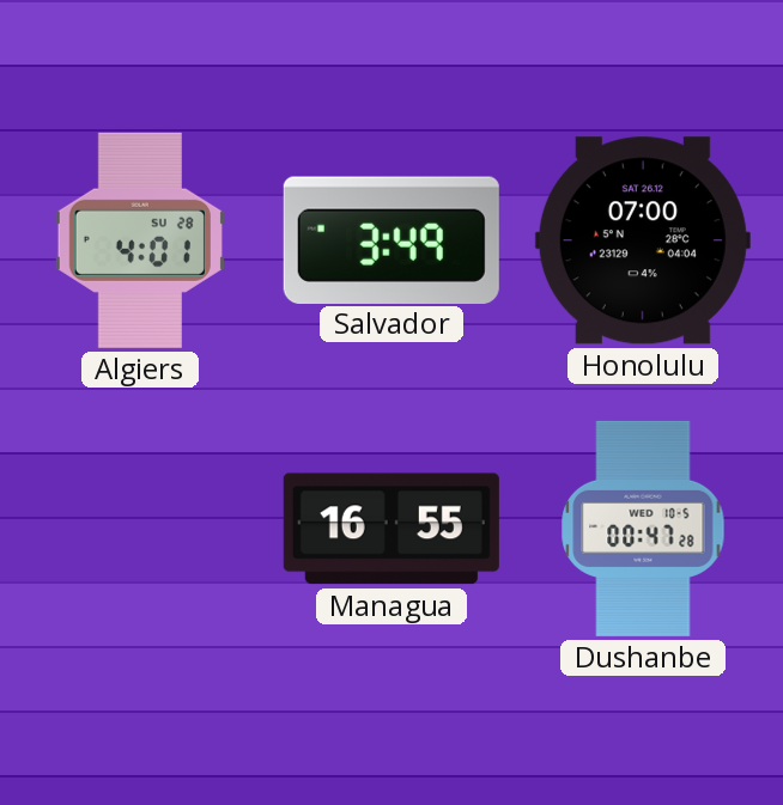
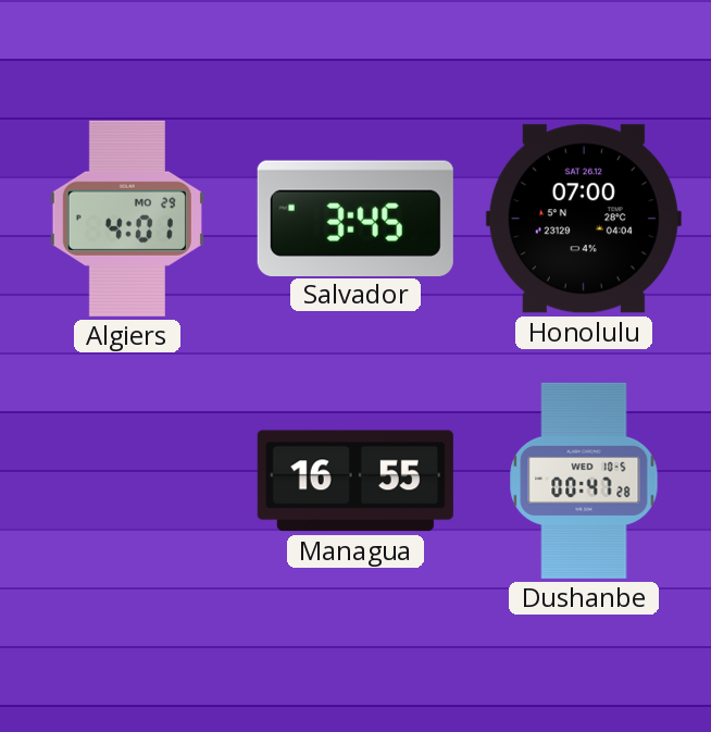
Algiers date: SU 28 -> MO 29 (127, 219)
Salvador: 3:49 -> 3:45 (355, 218)
